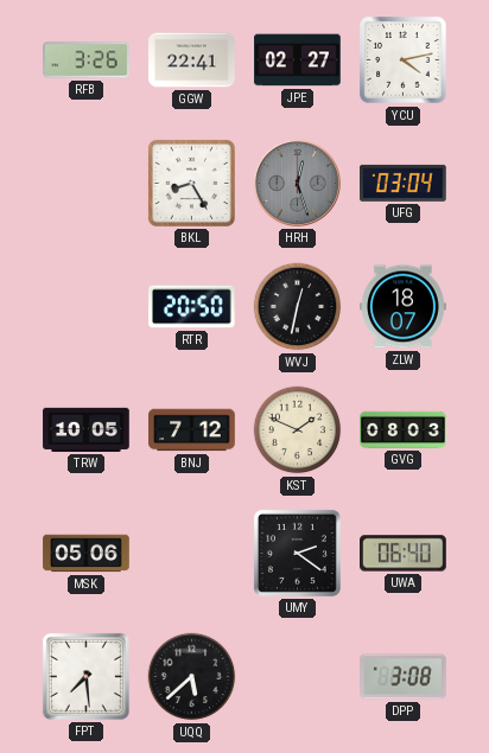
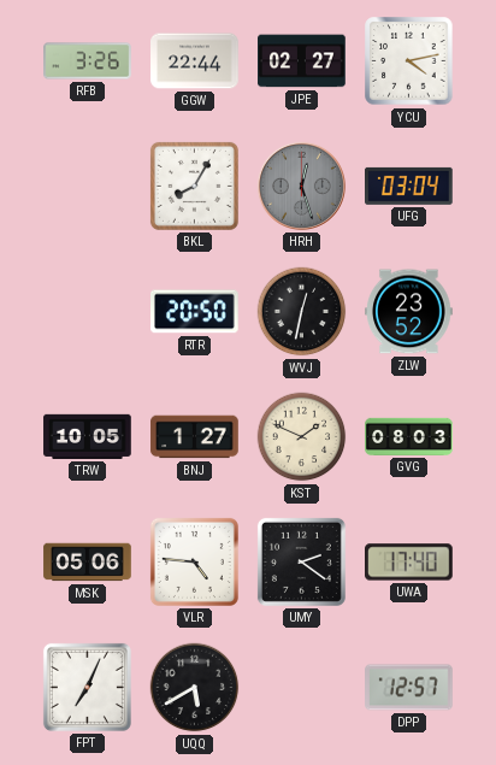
GGW: 22:41 -> 22:44 (195, 61)
BKL: 8:25 -> 8:05 (194, 186)
ZLW: 18:07 -> 23:52 (409, 312)
BNJ: 7:12 -> 1:27 (195, 437)
VLR: none -> 4:46 (194, 561)
UWA: 06:40 -> 17:40 (409, 563)
FPT: 7:29 -> 7:04 (87, 687)
UQQ: 5:38 -> 5:40 (195, 688)
DPP: 3:08 -> 12:57 (409, 688)
